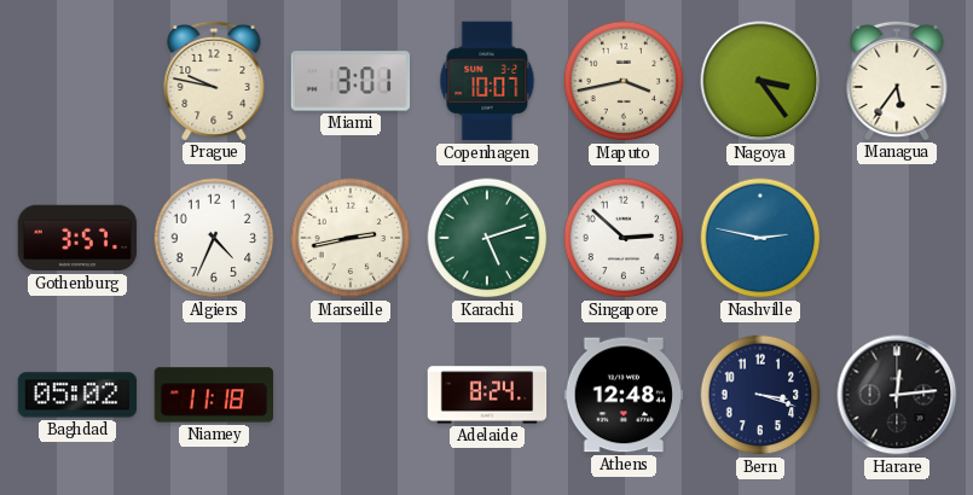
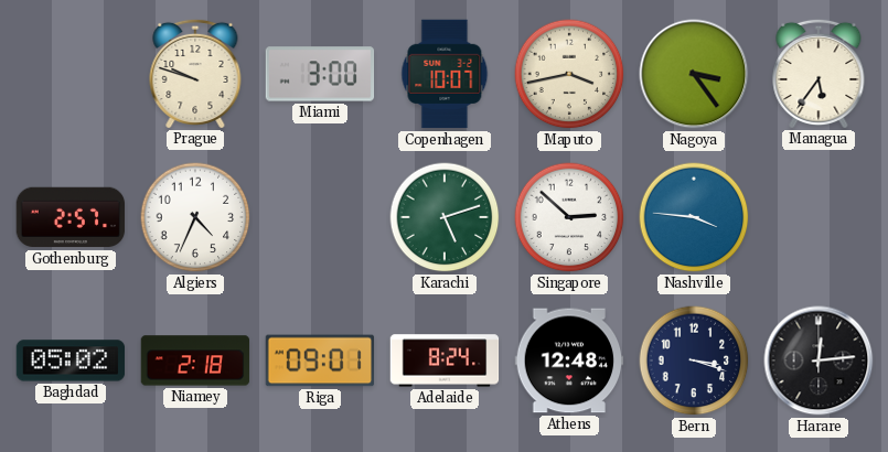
Prague: 9:47 -> 9:48 (195, 73)
Miami: 3:01 -> 3:00 (320, 74)
Gothenburg: 3:57 -> 2:57 (71, 217)
Marseille: 2:43 -> none (351, 238)
Nashville: 2:47 -> 3:46 (694, 217)
Niamey: 11:18 -> 2:18 (195, 360)
Riga: none -> 09:01 (320, 360)
